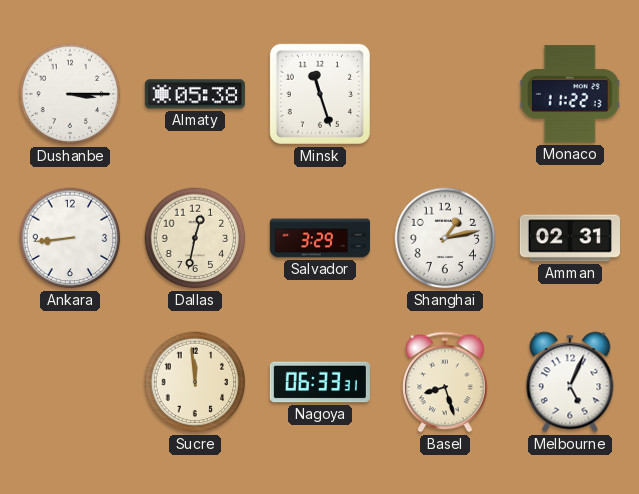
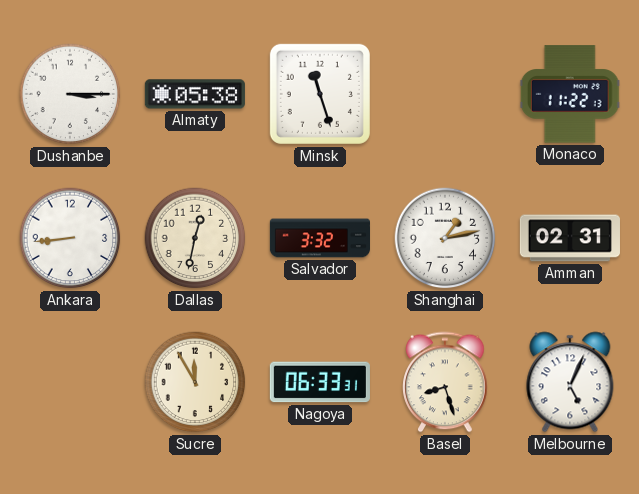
Salvador: 3:29 -> 3:32 (319, 238)
Sucre: 11:59 -> 11:55 (195, 382)
